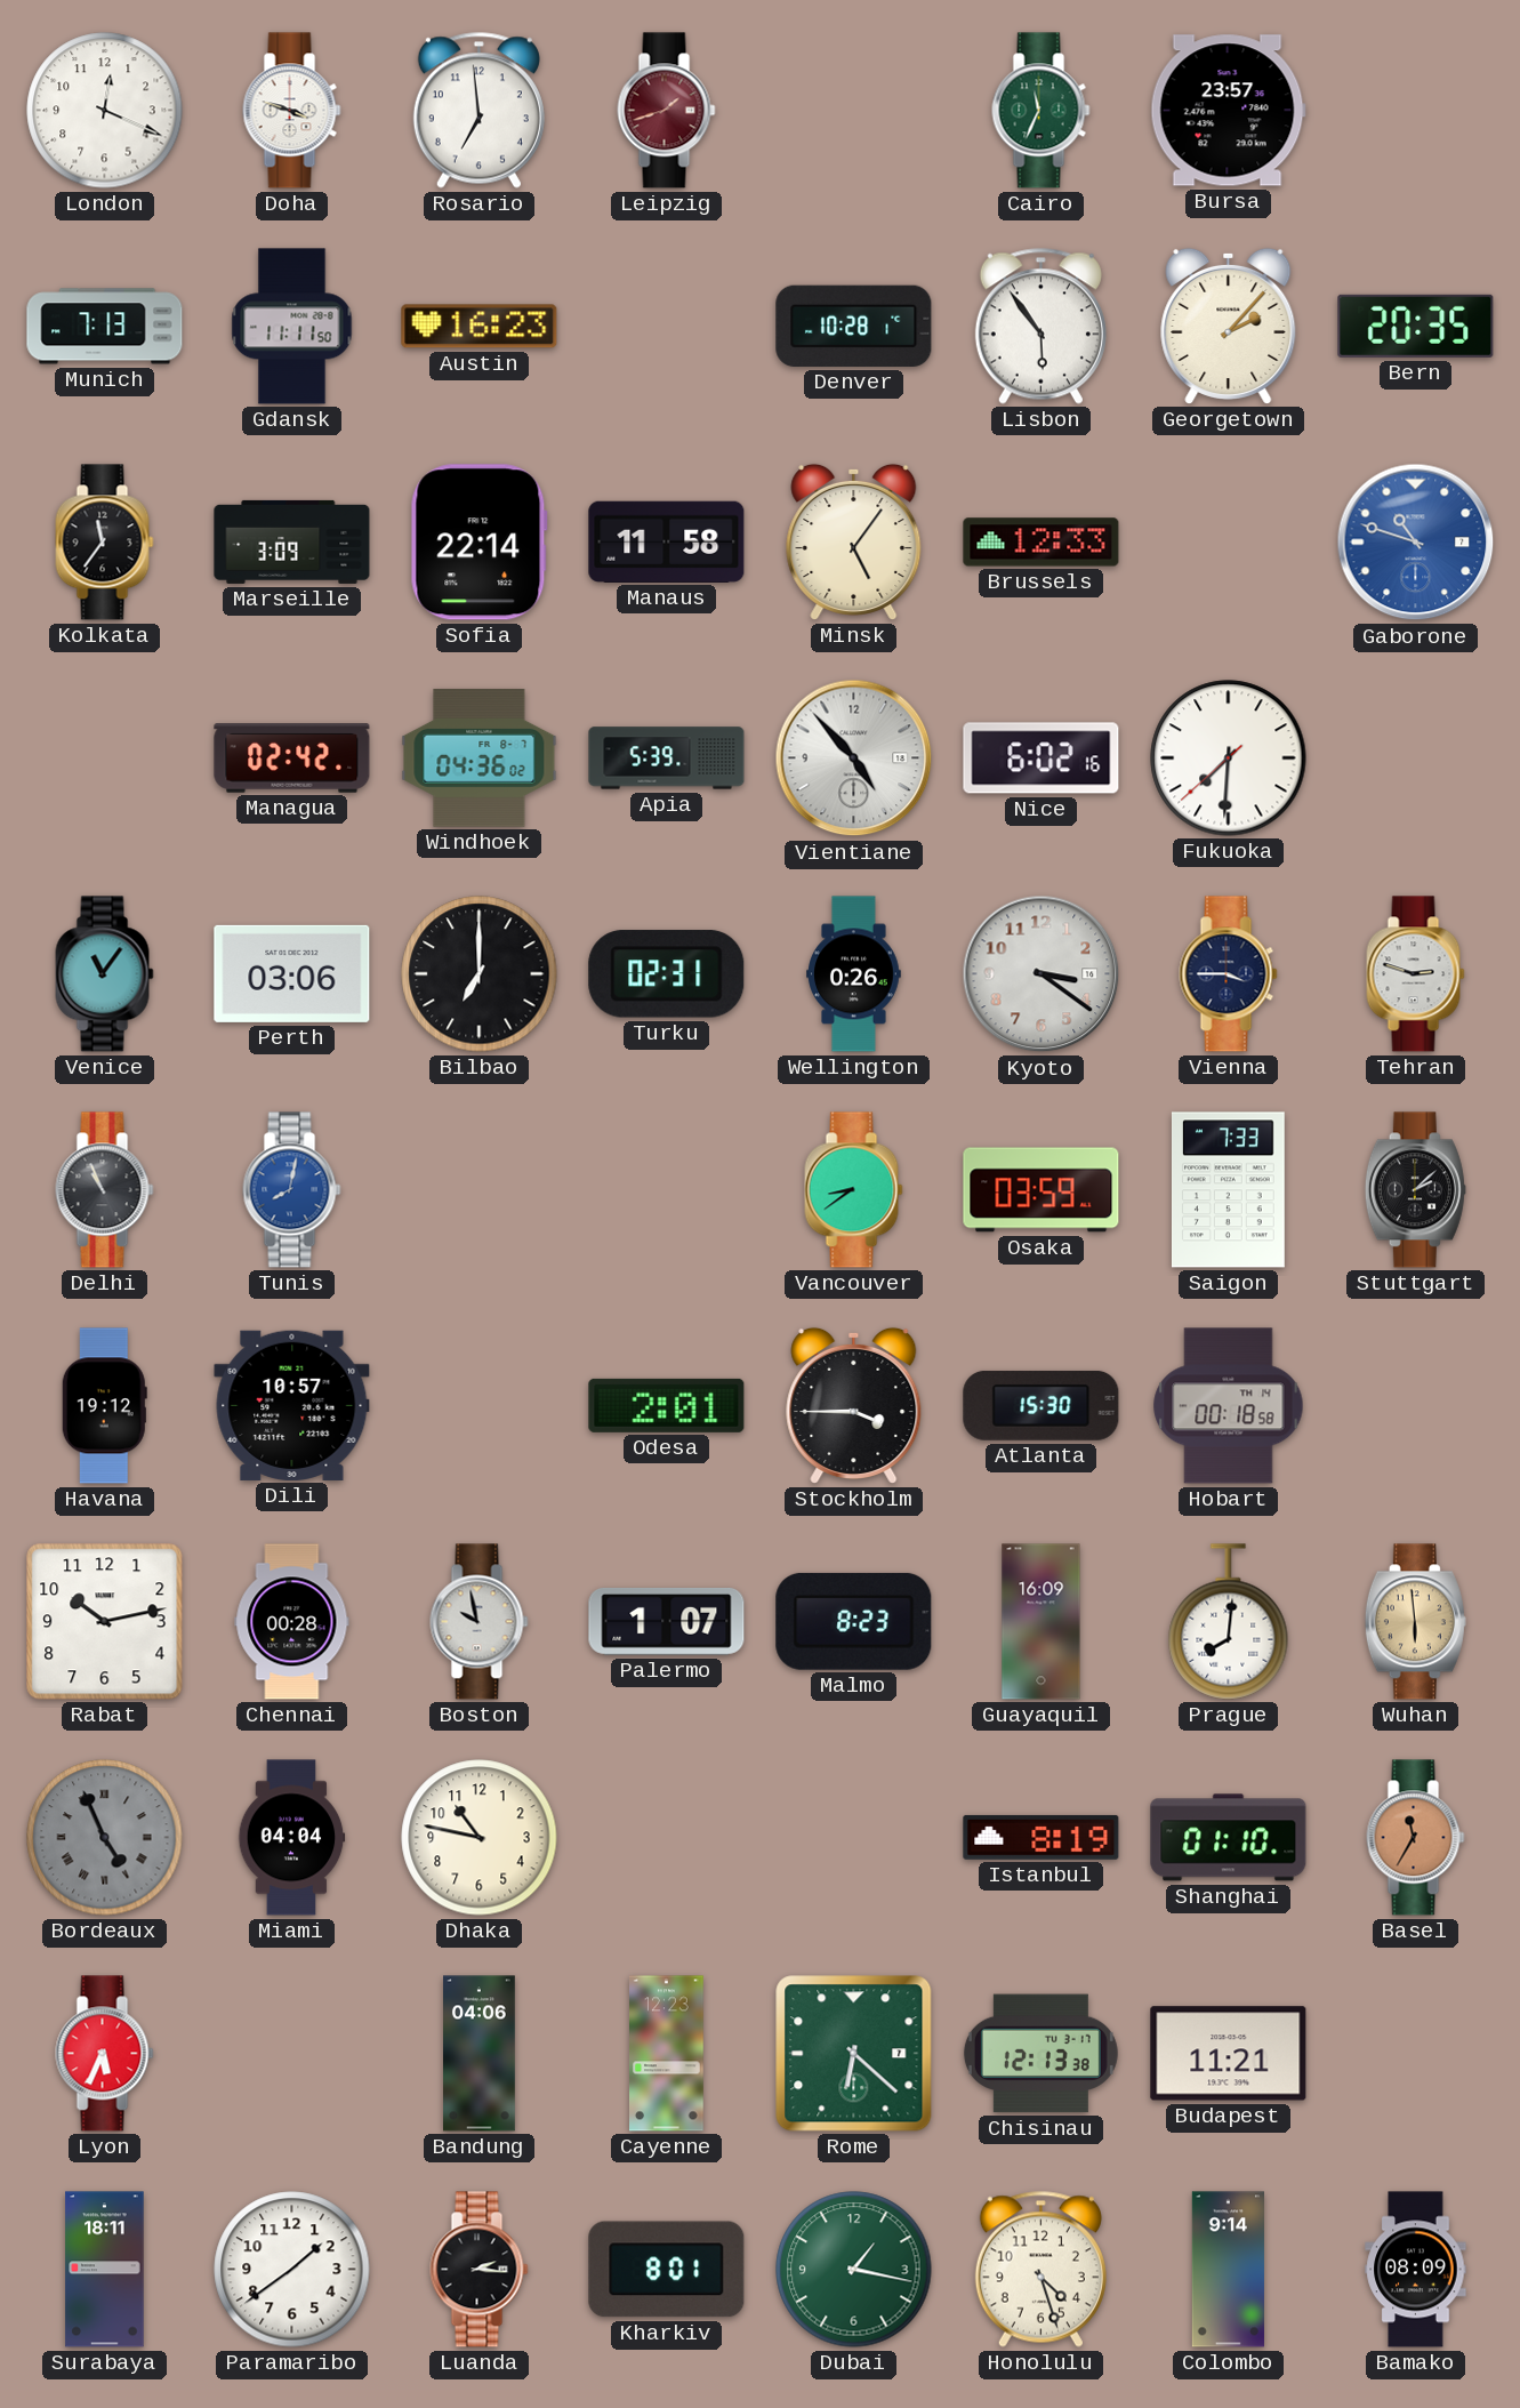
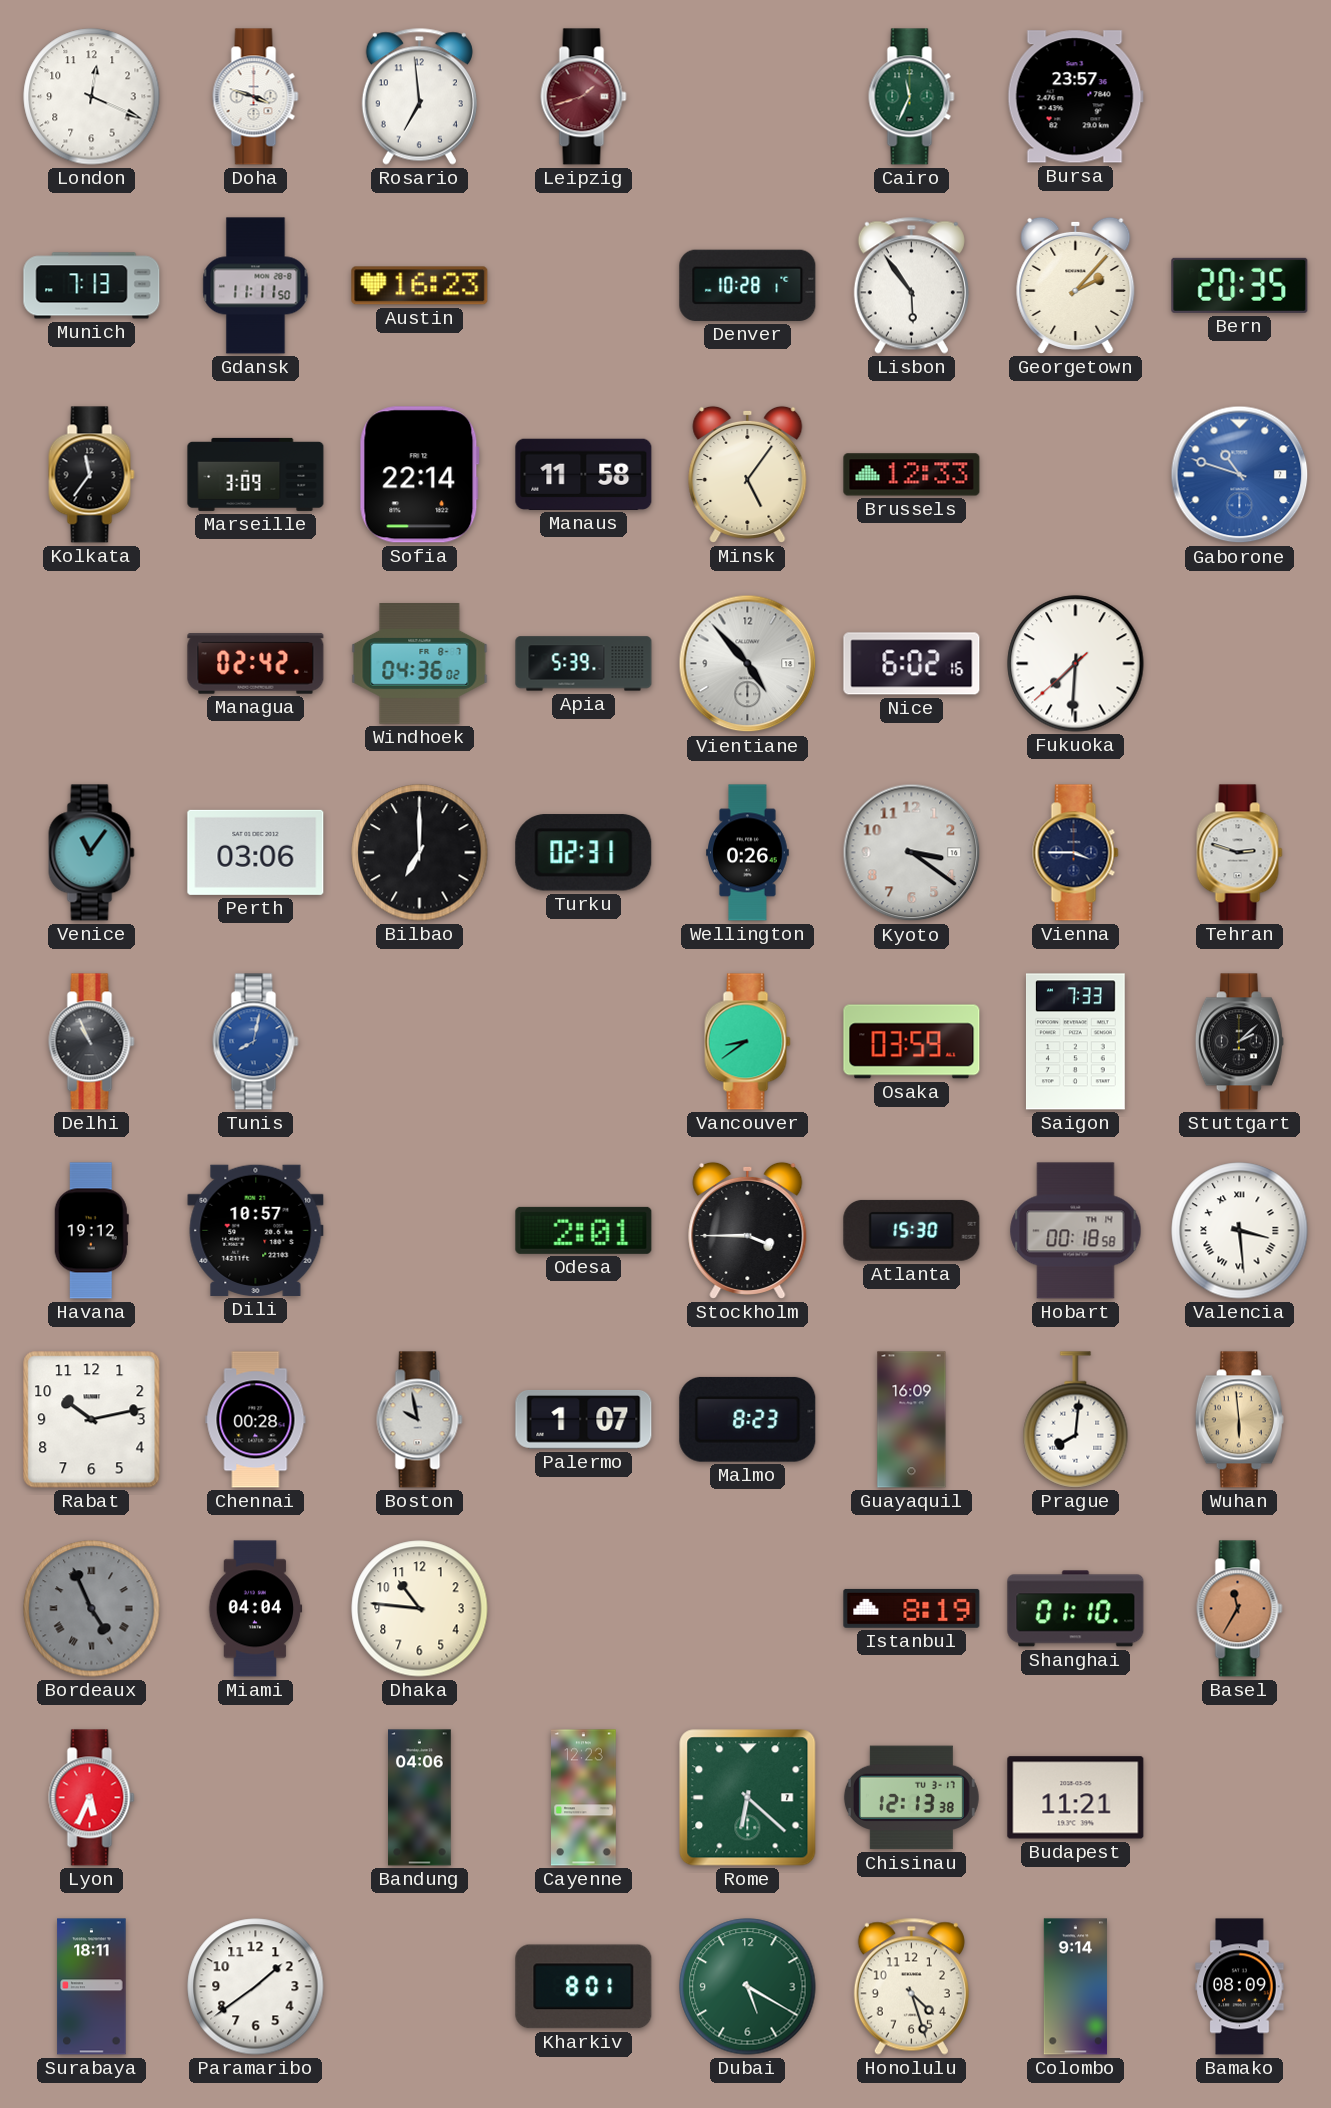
Valencia: none -> 3:29 (1240, 1231)
Dhaka: 10:47 -> 10:46 (420, 1609)
Luanda: 2:16 -> none (480, 2270)
Dubai: 1:17 -> 5:20 (748, 1987)
